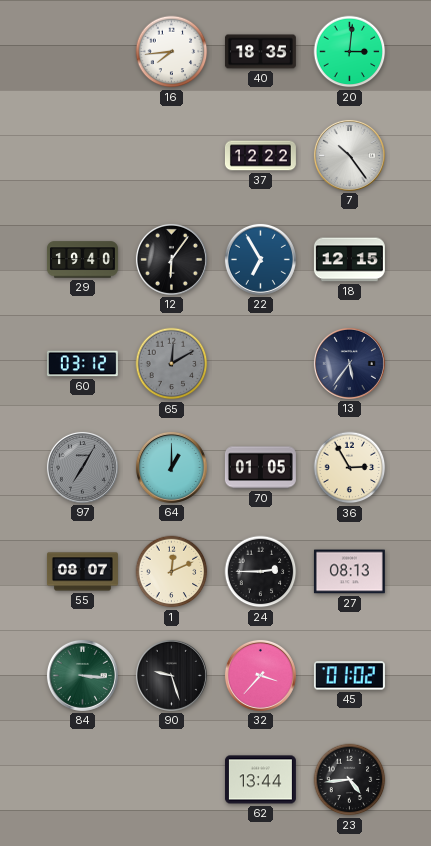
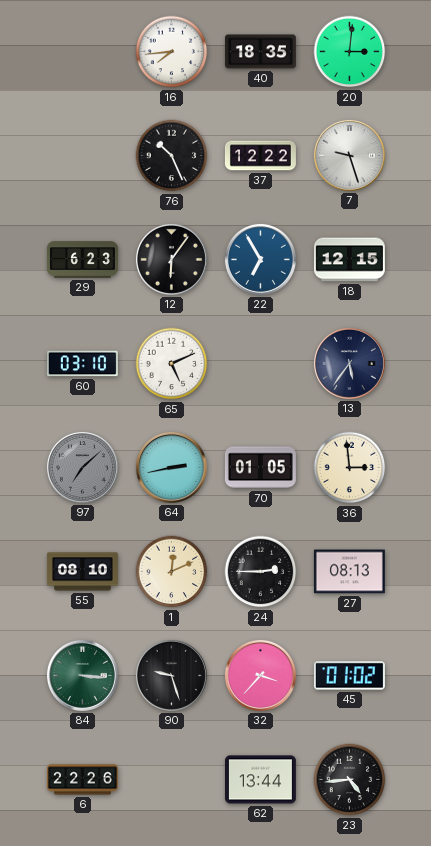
76: none -> 10:26 (172, 156)
7: 10:24 -> 9:27 (349, 155)
29: 19:40 -> 6:23 (82, 260)
60: 03:12 -> 03:10 (82, 364)
65: 12:10 -> 5:11 (172, 364)
65 dial: grey -> white (172, 364)
97: 7:05 -> 7:08 (82, 467)
64: 1:00 -> 2:43 (171, 467)
36: 2:55 -> 2:59 (350, 468)
55: 08:07 -> 08:10 (82, 572)
6: none -> 22:26 (82, 780)
